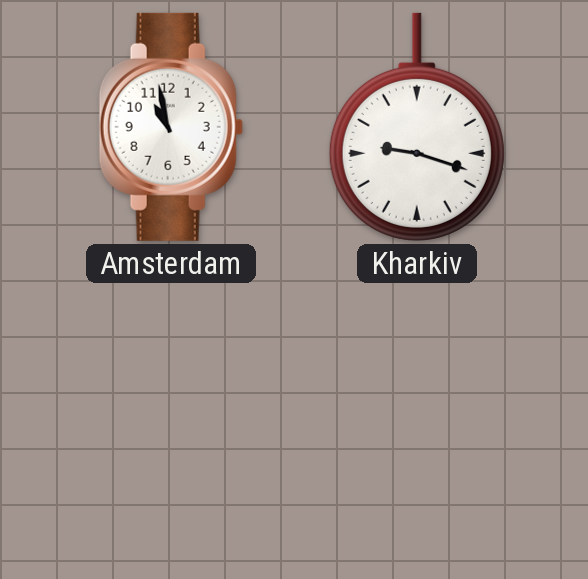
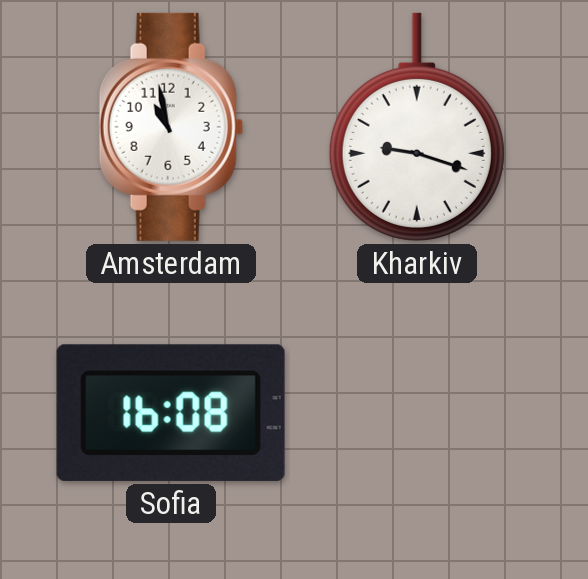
Sofia: none -> 16:08 (171, 413)
